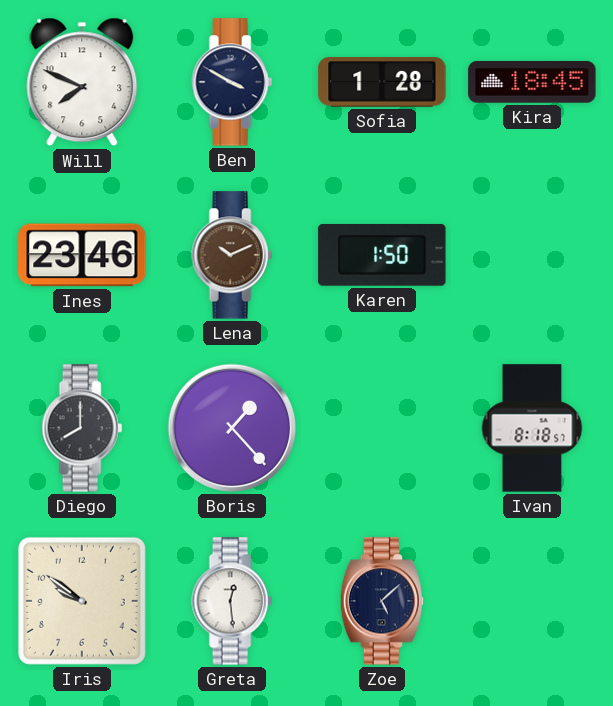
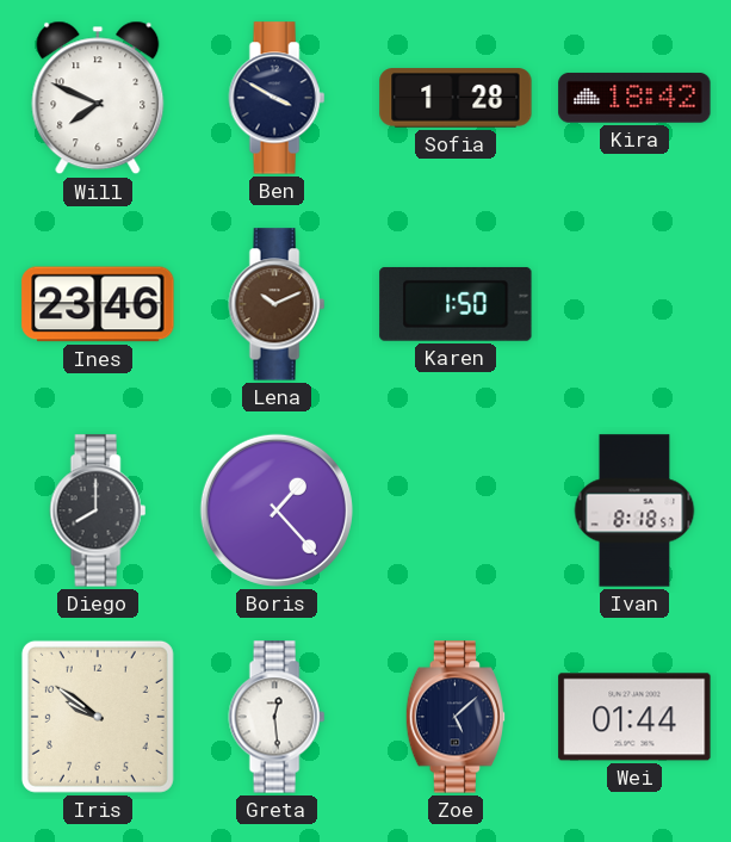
Kira: 18:45 -> 18:42 (634, 98)
Wei: none -> 01:44 (634, 717)
